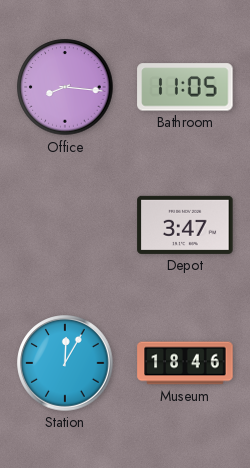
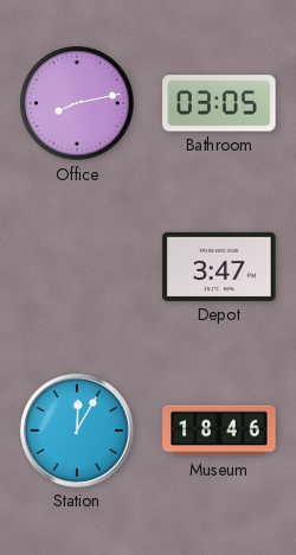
Office: 8:16 -> 8:13 (77, 103)
Bathroom: 11:05 -> 03:05 (219, 103)
